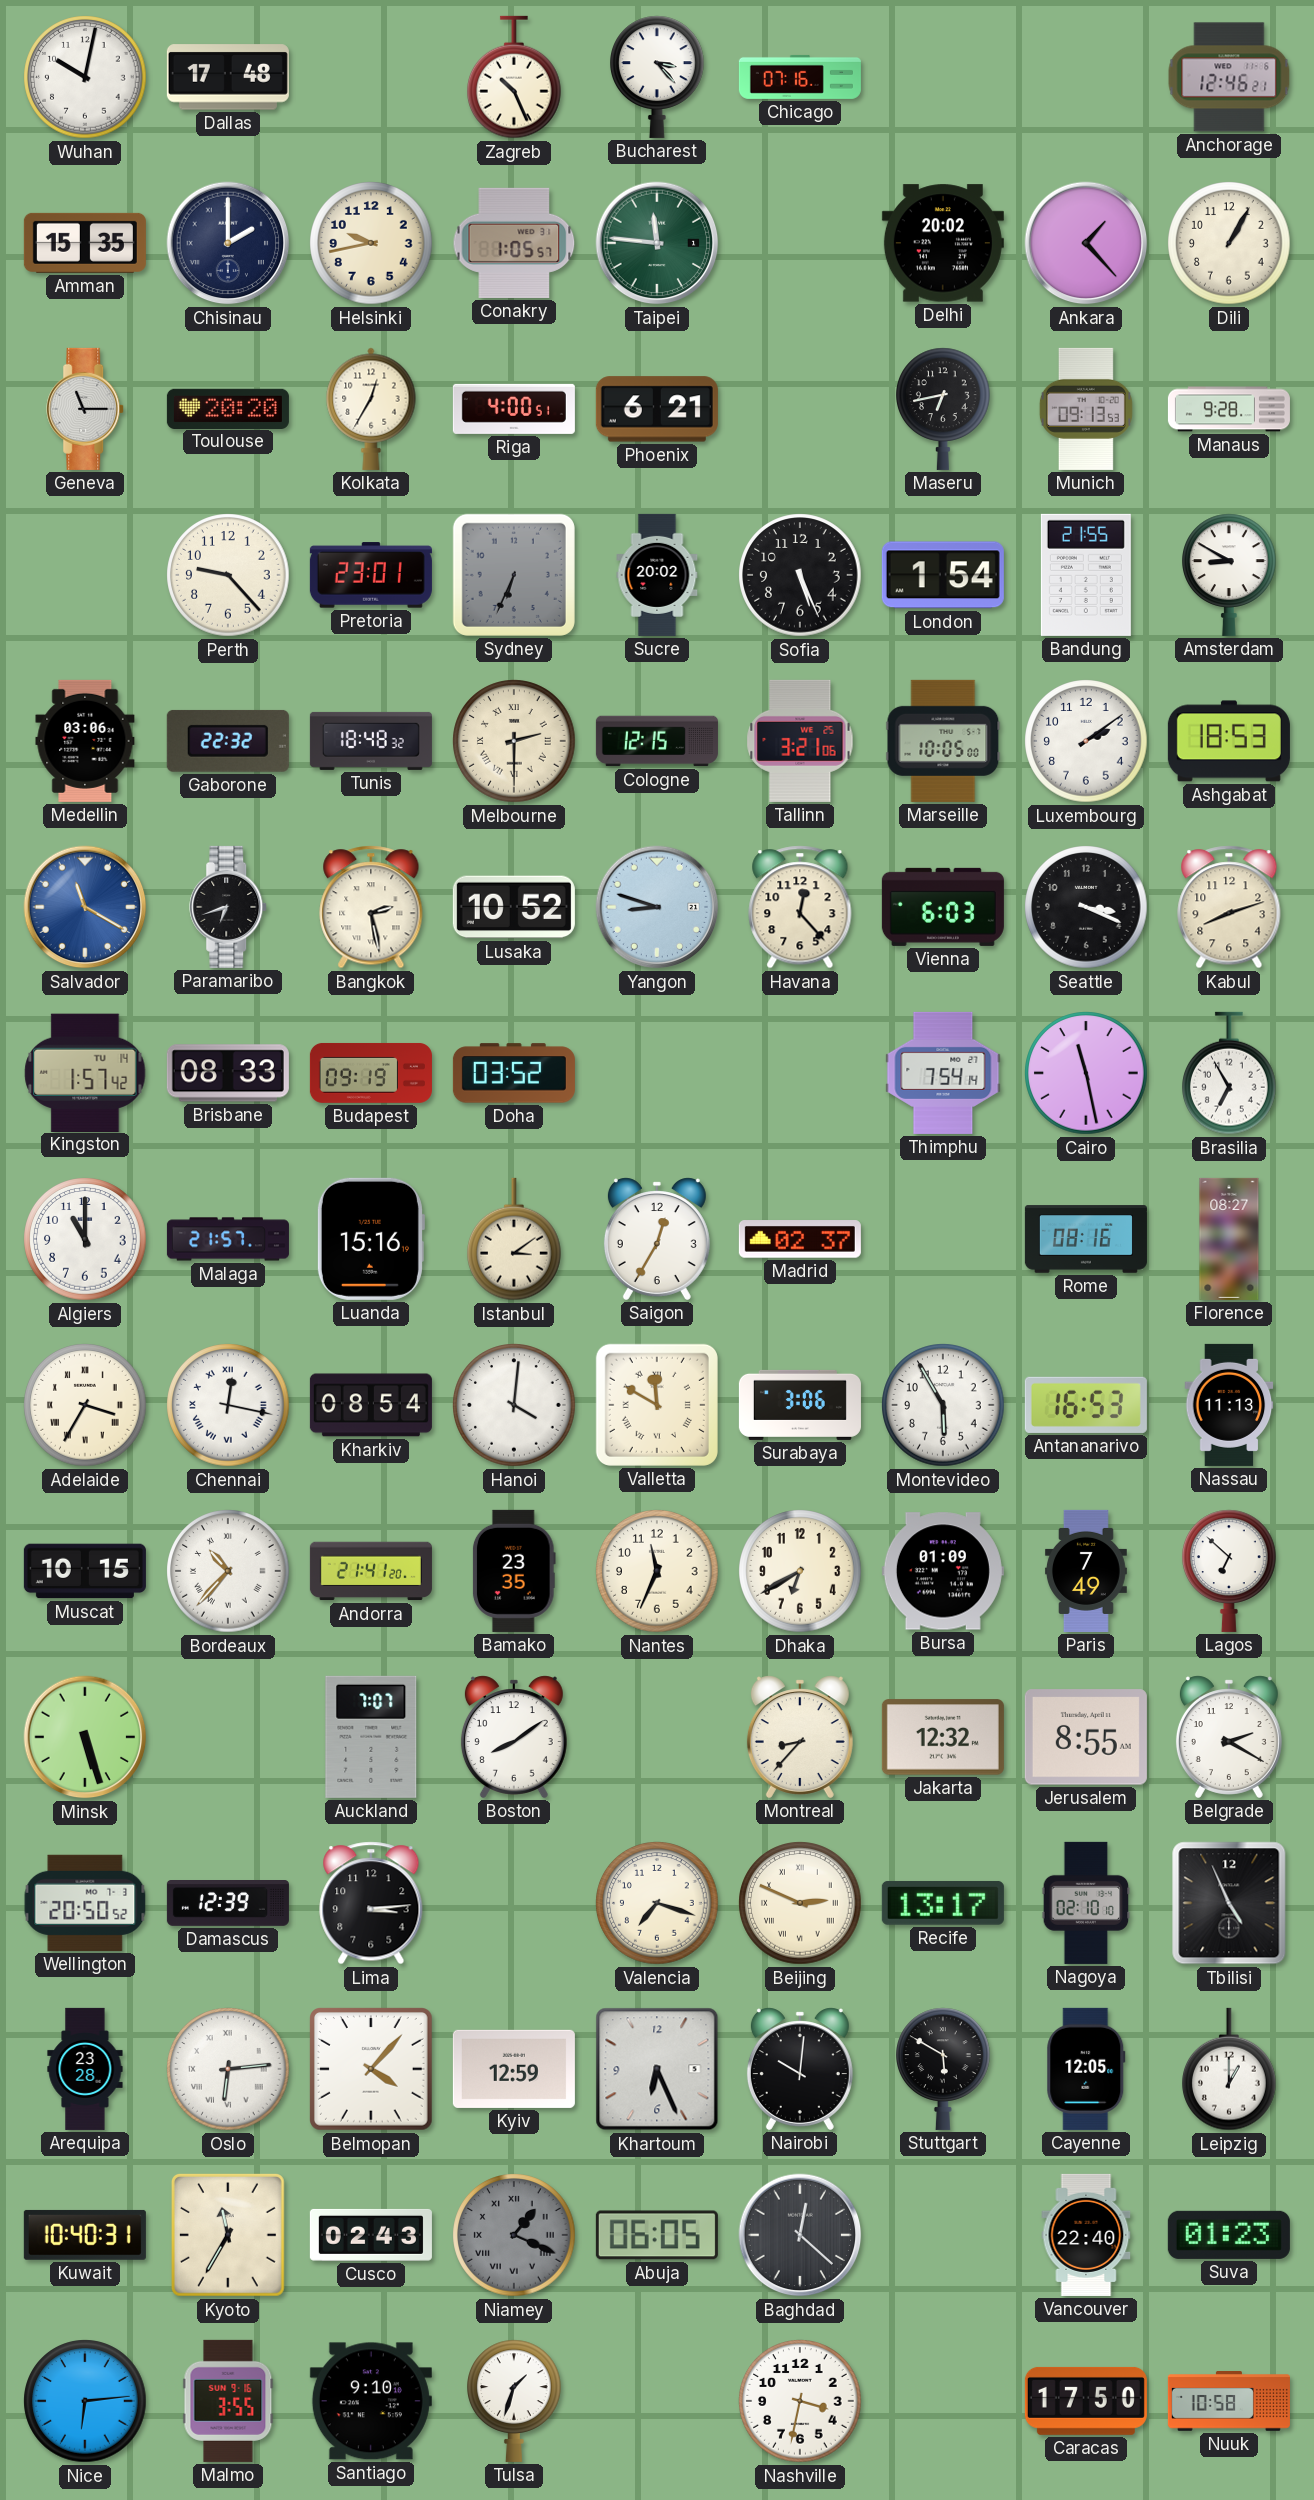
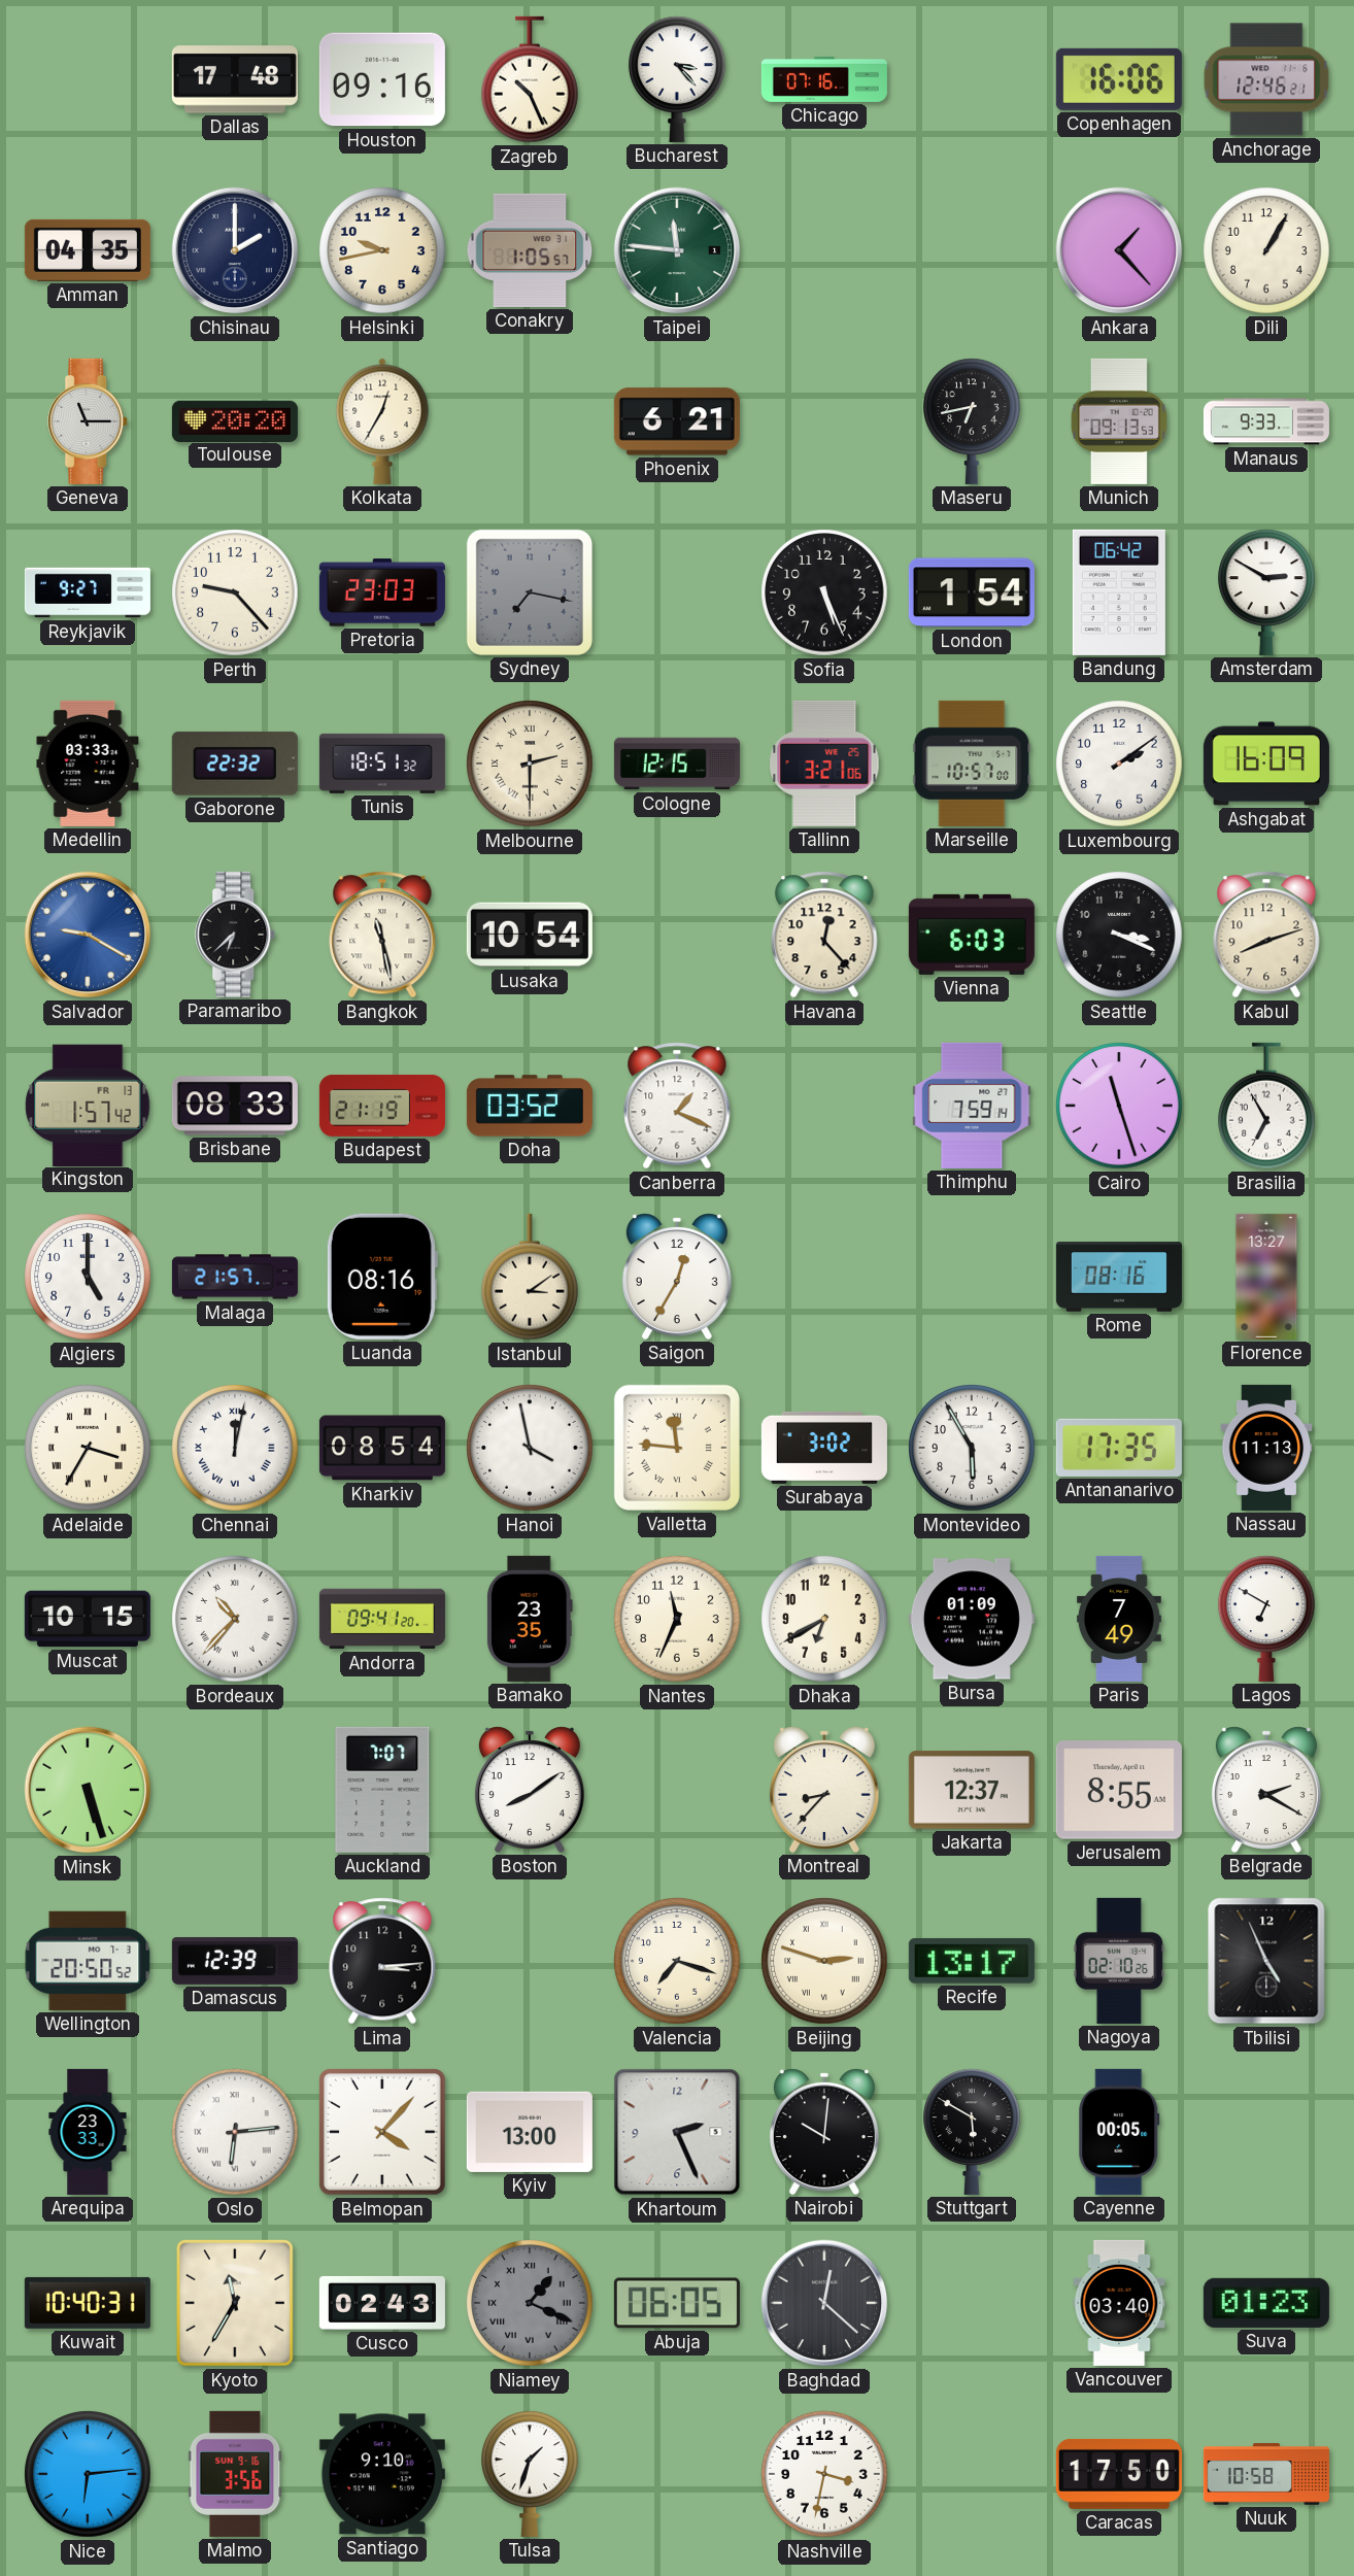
Wuhan: 10:02 -> none (85, 77)
Houston: none -> 09:16 (382, 79)
Copenhagen: none -> 16:06 (1119, 79)
Amman: 15:35 -> 04:35 (88, 250)
Delhi: 20:02 -> none (943, 243)
Riga: 4:00 -> none (514, 409)
Manaus: 9:28 -> 9:33 (1266, 421)
Reykjavik: none -> 9:27 (88, 592)
Pretoria: 23:01 -> 23:03 (382, 592)
Sydney: 6:34 -> 7:17 (530, 592)
Sucre: 20:02 -> none (657, 575)
Bandung: 21:55 -> 06:42 (1119, 592)
Amsterdam: 8:50 -> 2:50 (1267, 592)
Medellin: 03:06 -> 03:33 (88, 764)
Tunis: 18:48 -> 18:51 (382, 764)
Marseille: 10:05 -> 10:57 (972, 764)
Ashgabat: 18:53 -> 16:09 (1266, 764)
Salvador: 11:20 -> 9:20 (88, 935)
Paramaribo: 6:42 -> 6:38 (236, 935)
Bangkok: 2:28 -> 11:28 (382, 935)
Lusaka: 10:52 -> 10:54 (530, 935)
Yangon: 8:48 -> none (657, 907)
Kingston date: TU 14 -> FR 13 (88, 1105)
Budapest: 09:19 -> 21:19 (382, 1106)
Canberra: none -> 1:19 (677, 1106)
Thimphu: 7:54 -> 7:59 (972, 1106)
Cairo: 11:28 -> 11:27 (1119, 1106)
Algiers: 11:00 -> 5:00 (88, 1277)
Luanda: 15:16 -> 08:16 (381, 1277)
Madrid: 02:37 -> none (800, 1239)
Florence: 08:27 -> 13:27 (1266, 1277)
Chennai: 12:17 -> 12:02 (235, 1448)
Hanoi: 4:01 -> 3:58 (530, 1448)
Valletta: 11:50 -> 11:46 (677, 1448)
Surabaya: 3:06 -> 3:02 (824, 1448)
Antananarivo: 16:53 -> 17:35 (1119, 1448)
Andorra: 21:41 -> 09:41 (382, 1619)
Lagos: 6:52 -> 6:50 (1267, 1619)
Jakarta: 12:32 -> 12:37 (972, 1790)
Beijing: 2:49 -> 2:48 (824, 1961)
Nagoya: 02:10:10 -> 02:10:26 (1119, 1961)
Arequipa: 23:28 -> 23:33 (88, 2132)
Kyiv: 12:59 -> 13:00 (530, 2132)
Khartoum: 6:26 -> 2:26 (677, 2132)
Cayenne: 12:05 -> 00:05 (1119, 2132)
Leipzig: 1:00 -> none (1230, 2069)
Vancouver: 22:40 -> 03:40 (1119, 2303)
Malmo: 3:55 -> 3:56 (235, 2474)
